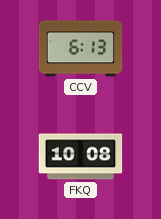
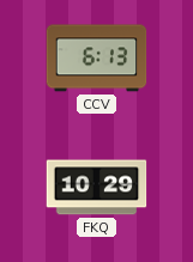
FKQ: 10:08 -> 10:29 (97, 188)
